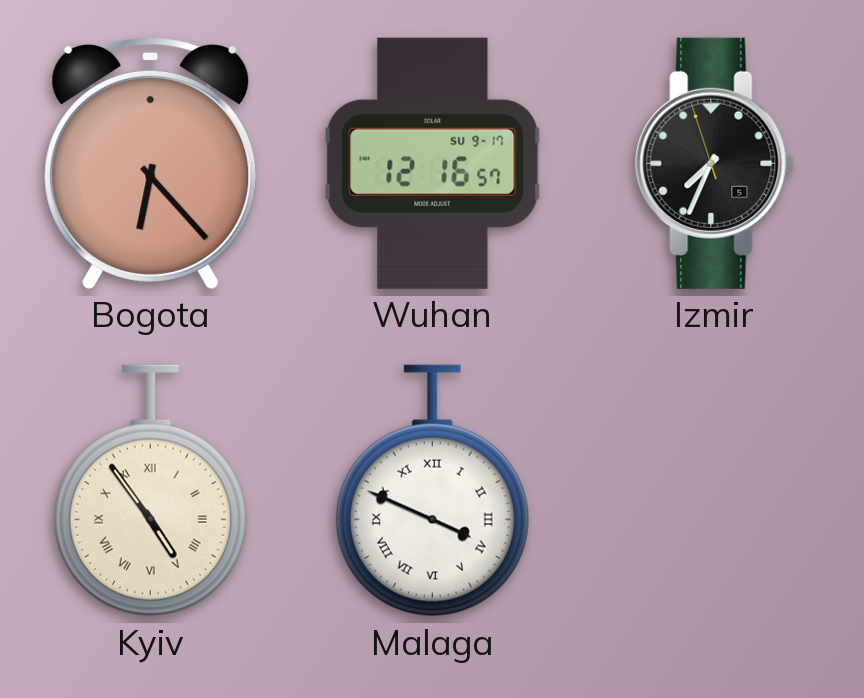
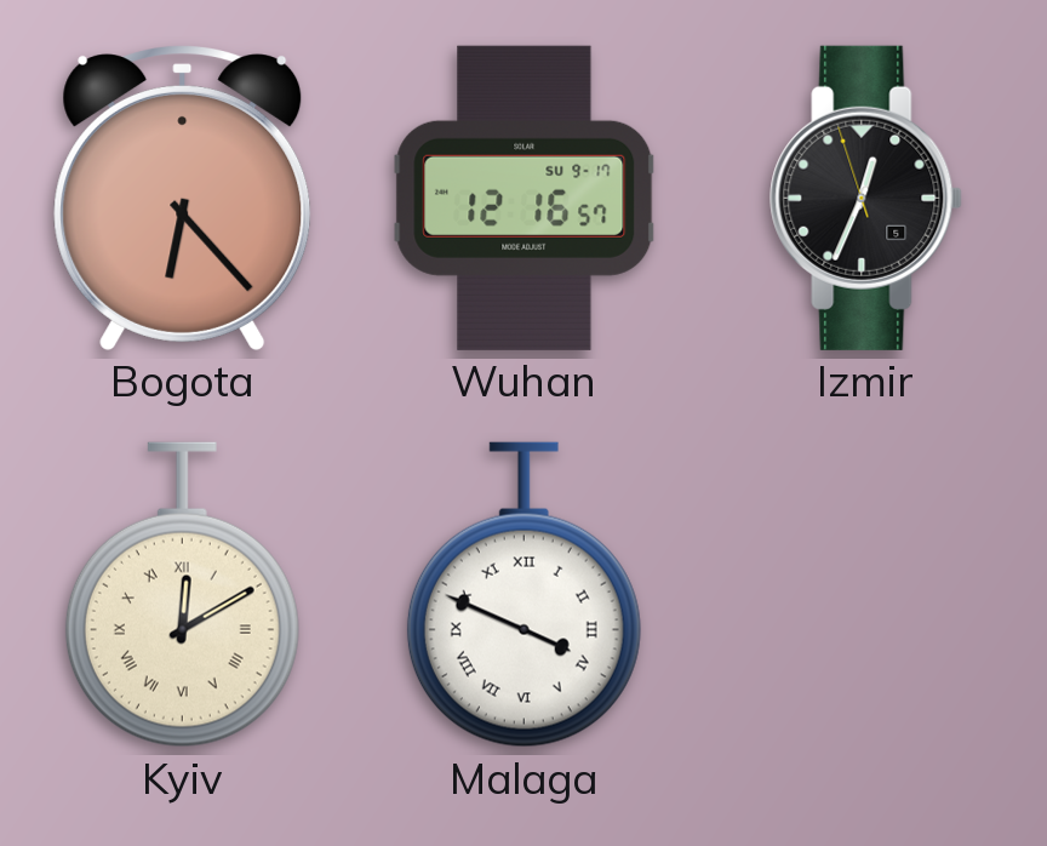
Izmir: 7:33 -> 12:33 (866, 198)
Kyiv: 4:54 -> 12:10 (182, 595)
